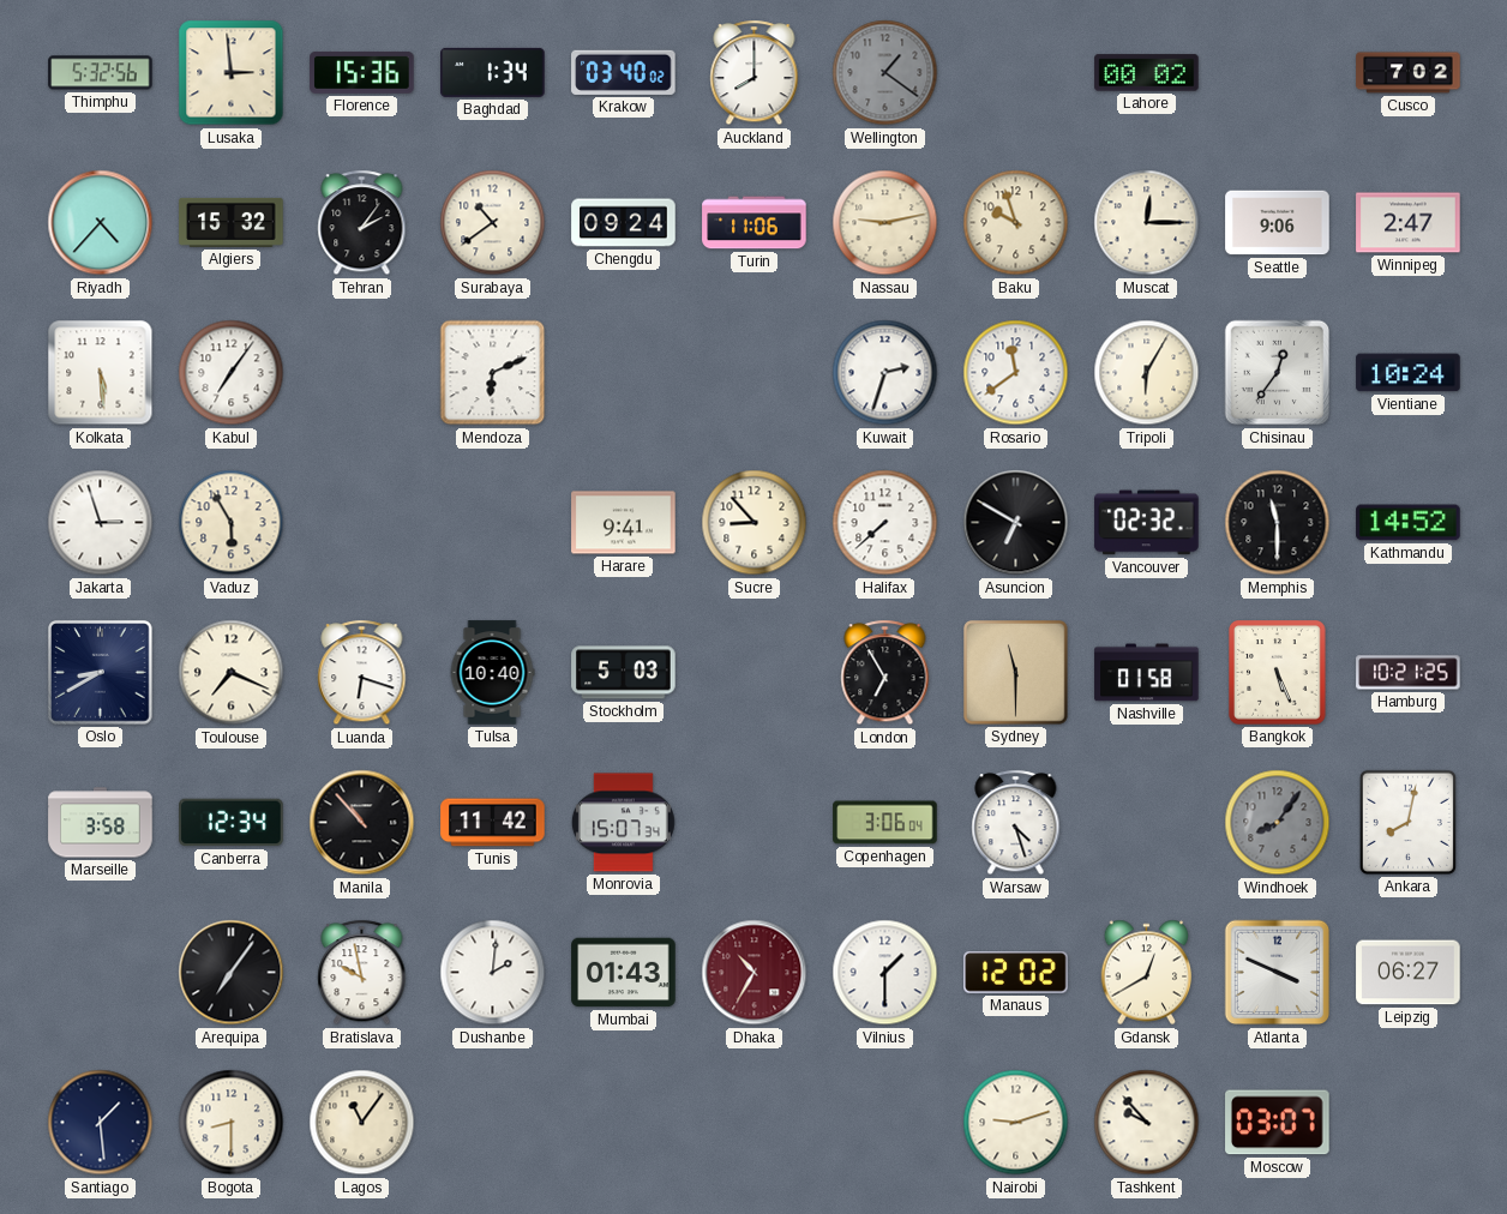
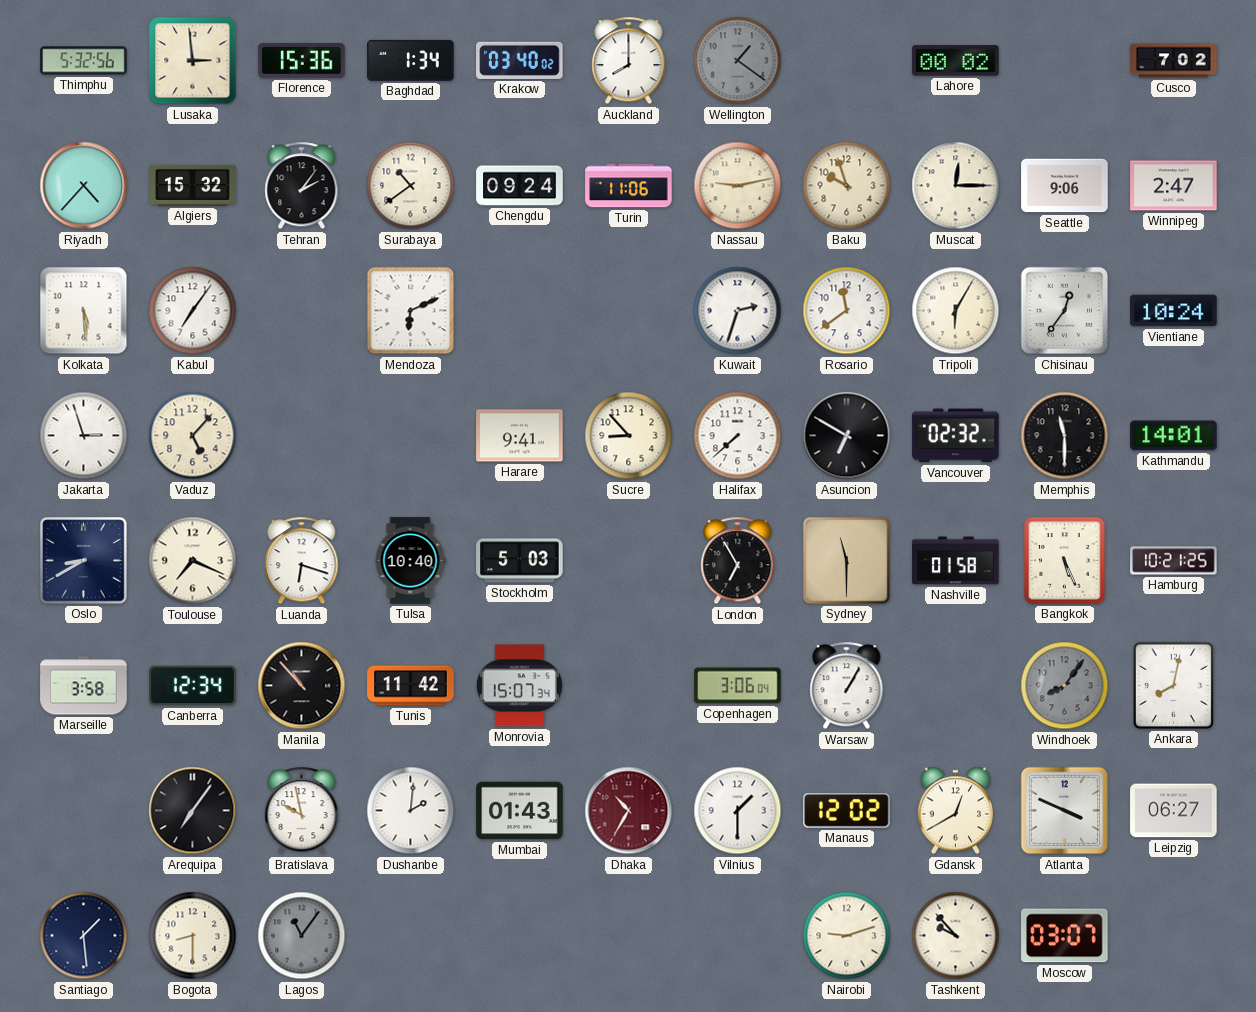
Vaduz: 5:55 -> 5:07 (193, 436)
Kathmandu: 14:52 -> 14:01 (1174, 436)
Warsaw: 4:27 -> 1:05 (847, 686)
Lagos dial: cream -> grey (302, 936)
